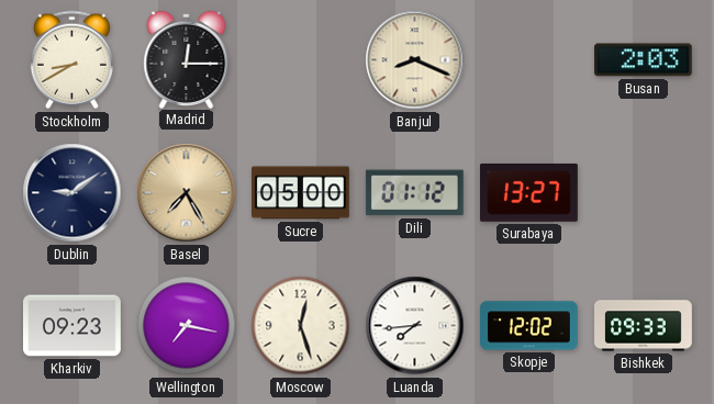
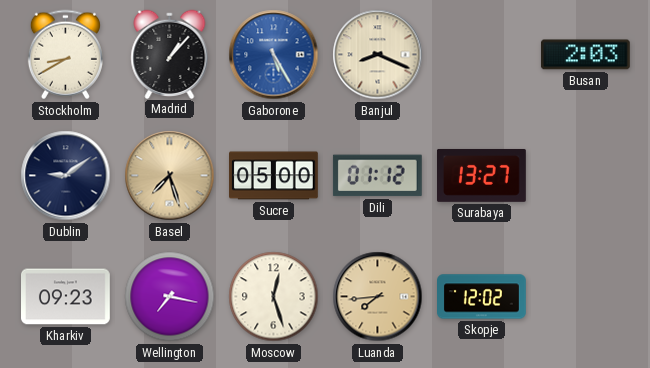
Madrid: 12:15 -> 1:07 (170, 54)
Gaborone: none -> 5:25 (274, 55)
Basel: 7:25 -> 7:27 (170, 176)
Luanda dial: white -> champagne (378, 297)
Bishkek: 09:33 -> none (644, 326)
